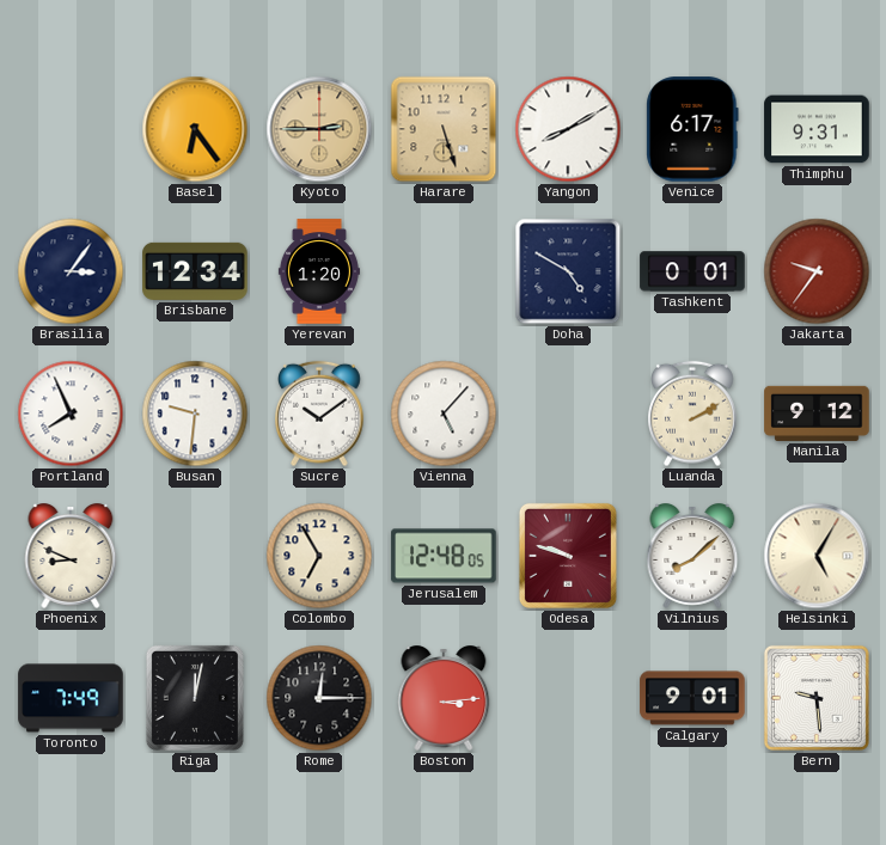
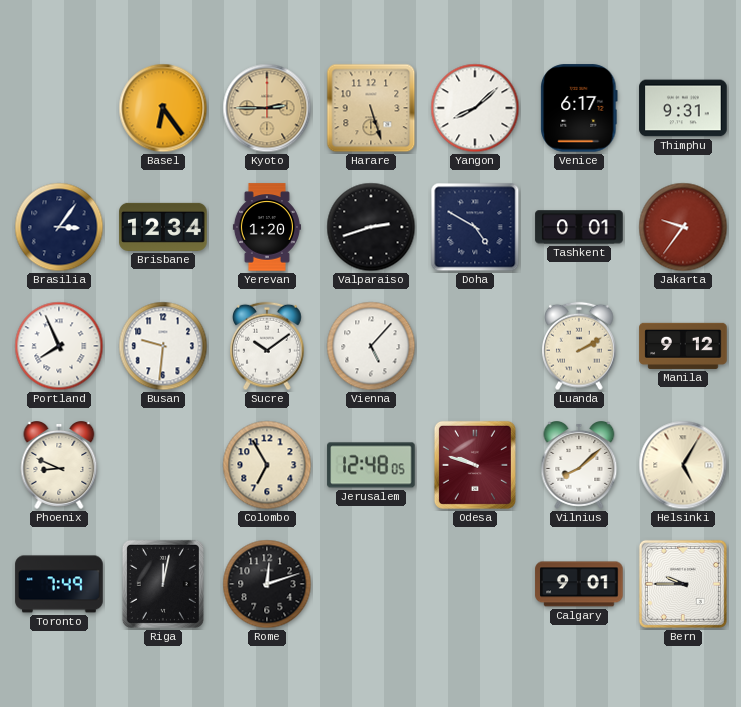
Yangon: 8:10 -> 8:08 (475, 108)
Valparaiso: none -> 2:42 (371, 227)
Rome: 12:15 -> 12:12 (267, 584)
Boston: 3:14 -> none (444, 699)
Bern: 9:29 -> 9:45 (683, 584)
